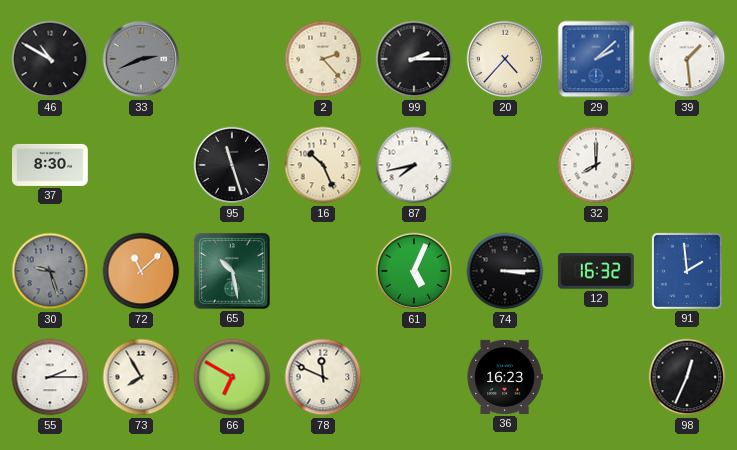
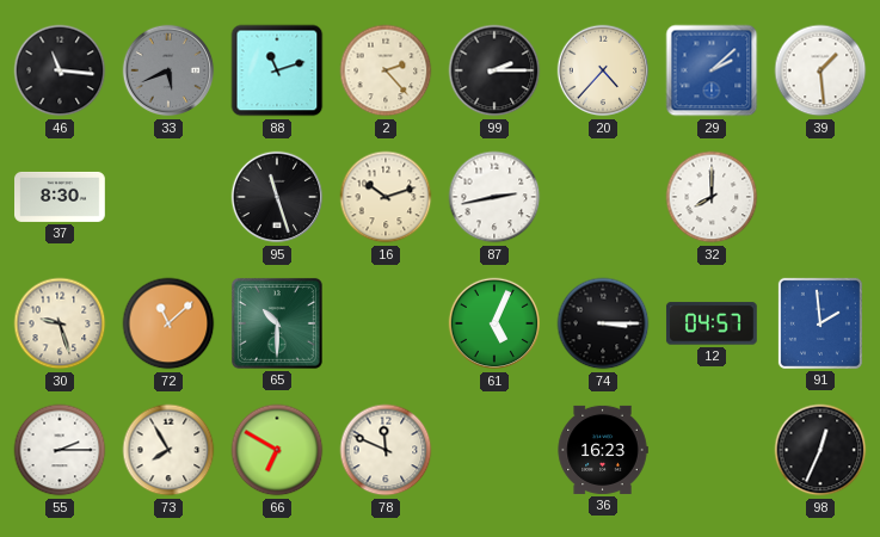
46: 10:50 -> 11:16 (60, 70)
33: 2:41 -> 5:41 (168, 70)
88: none -> 11:12 (277, 70)
16: 10:26 -> 10:12 (386, 197)
87: 7:43 -> 2:43 (494, 197)
30 dial: grey -> cream (60, 323)
65: 10:28 -> 10:30 (277, 323)
12: 16:32 -> 04:57 (712, 323)
